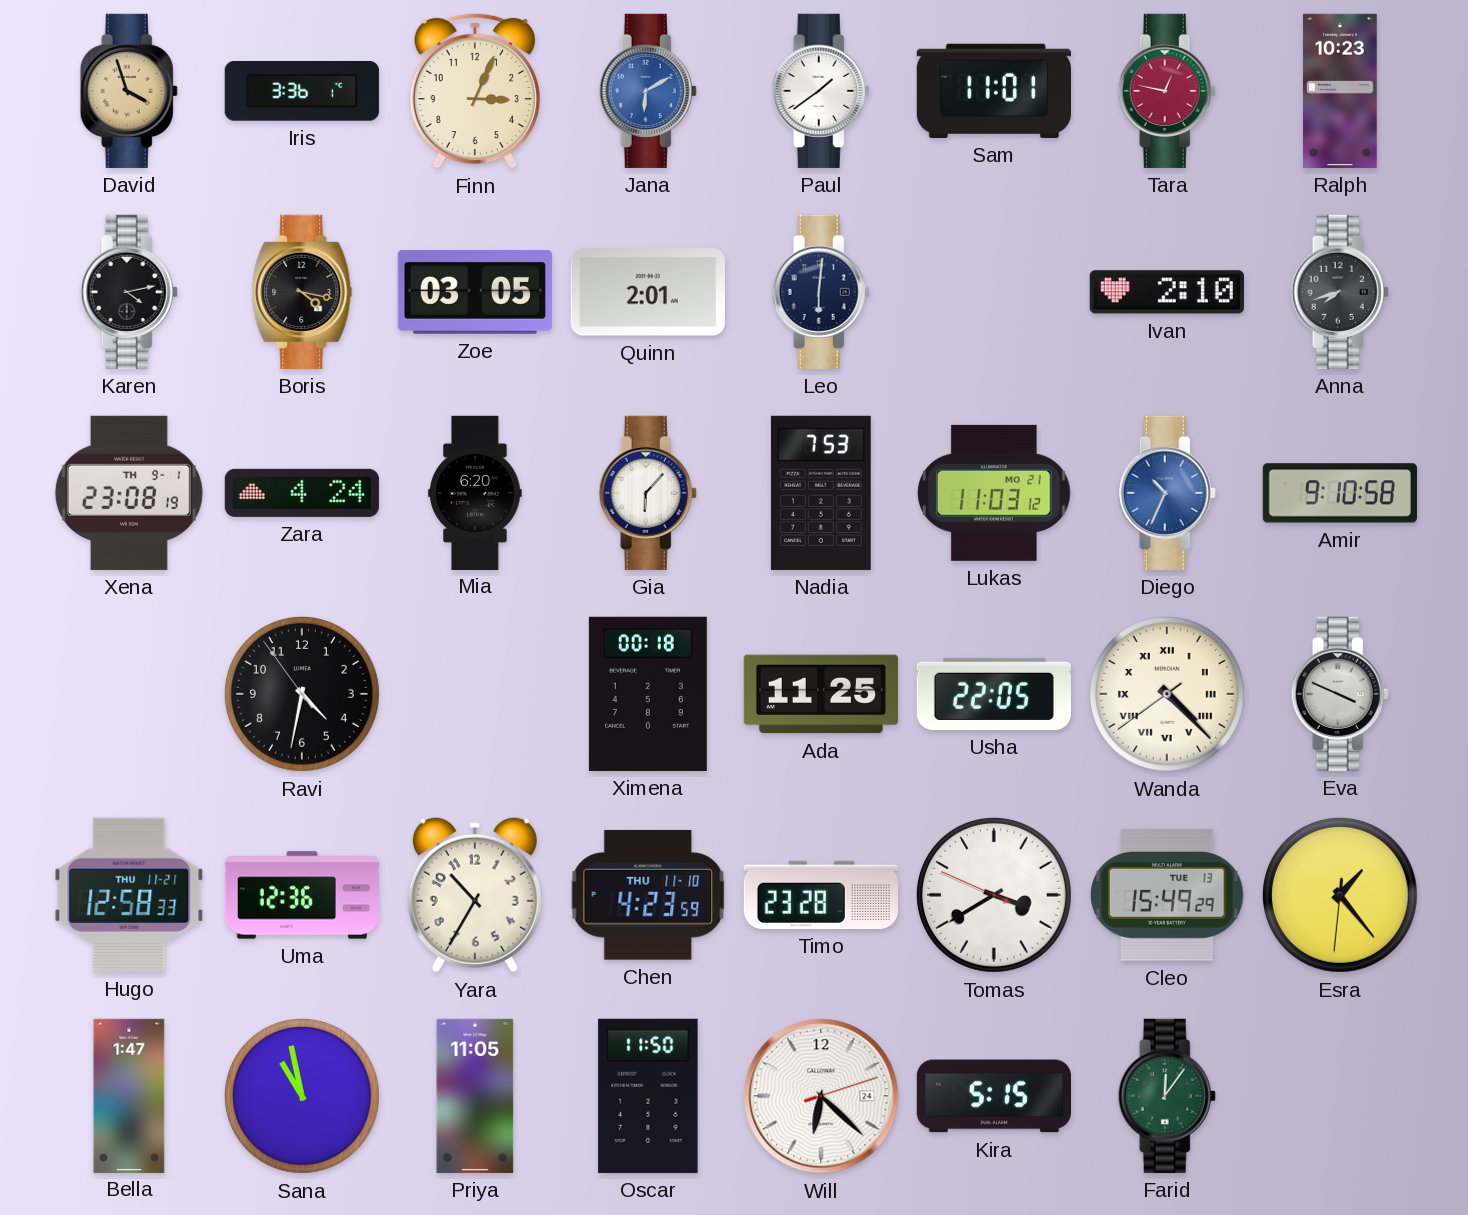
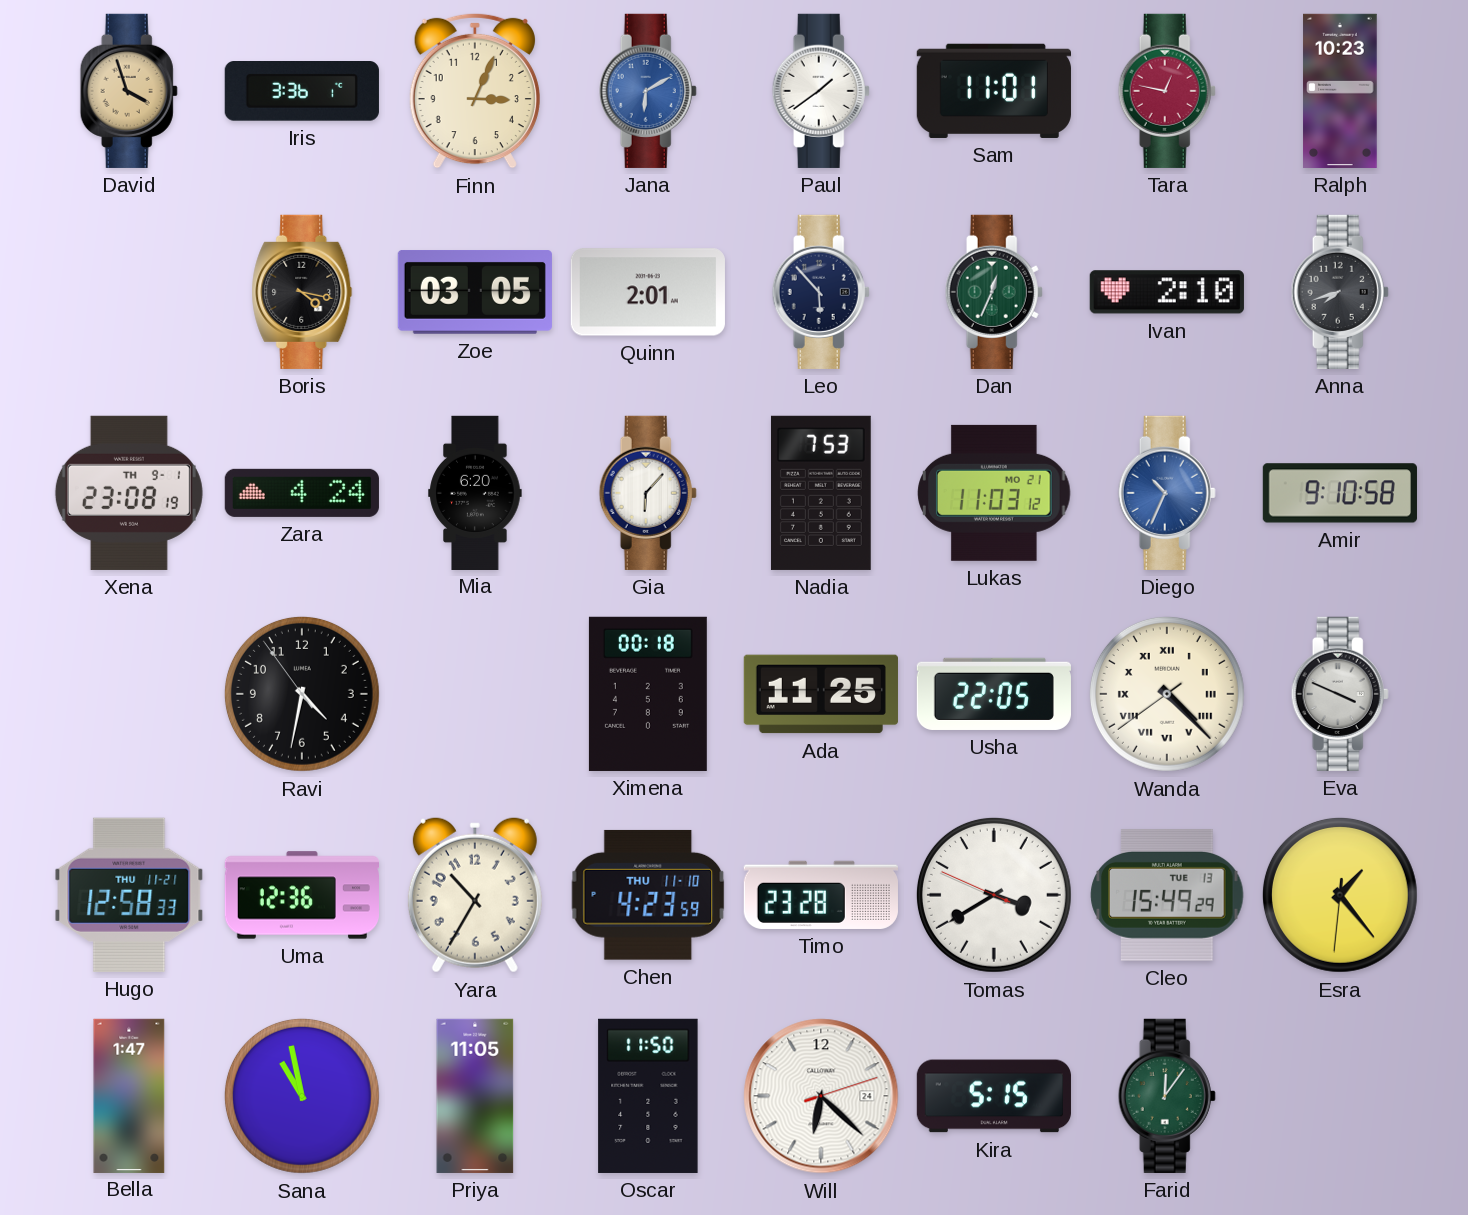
Karen: 4:13 -> none (129, 292)
Leo: 6:01 -> 5:53 (821, 292)
Dan: none -> 12:34 (994, 292)
